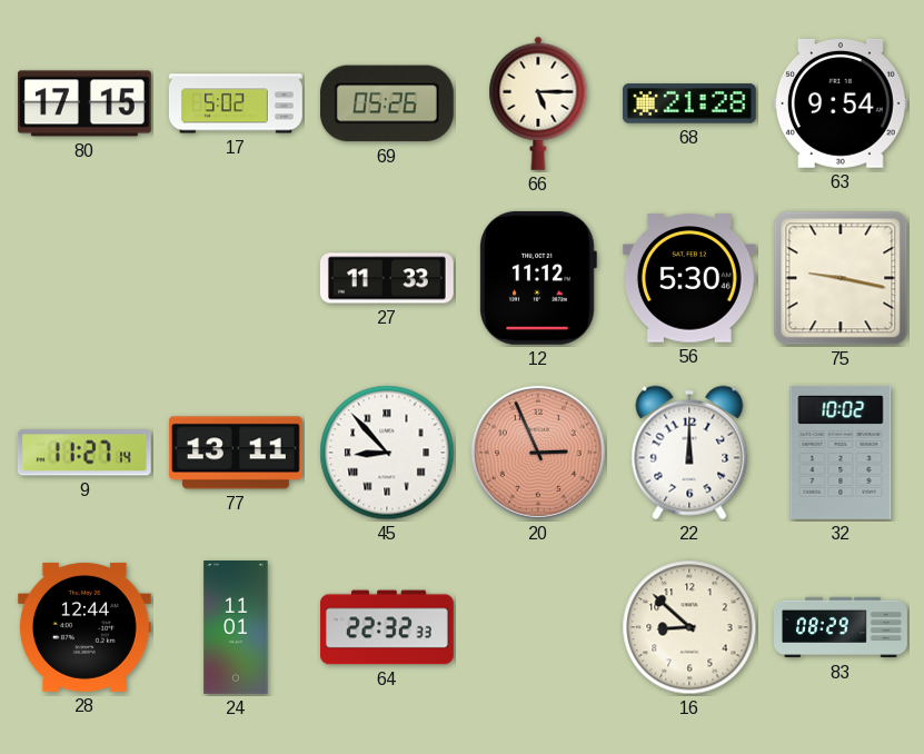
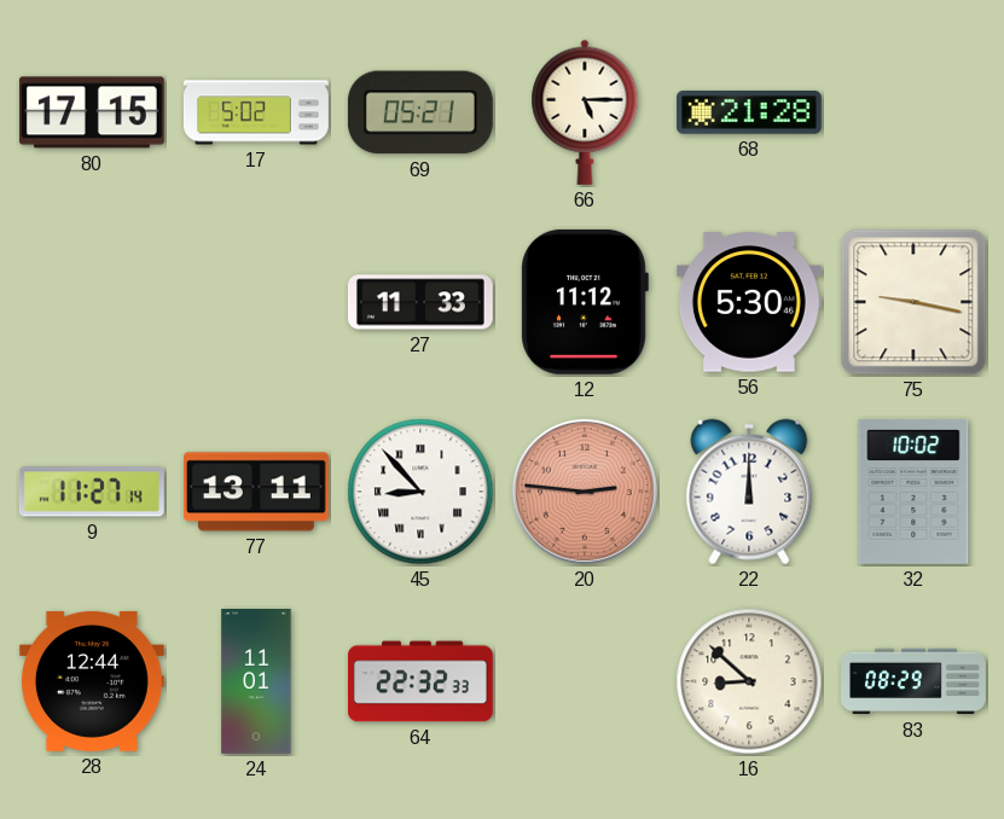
69: 05:26 -> 05:21 (420, 112)
63: 9:54 -> none (841, 103)
20: 2:56 -> 2:46 (585, 492)
